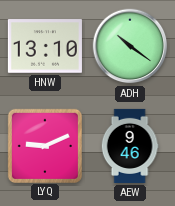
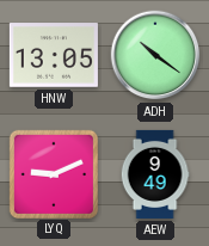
HNW: 13:10 -> 13:05 (54, 55)
AEW: 9:46 -> 9:49 (155, 174)
